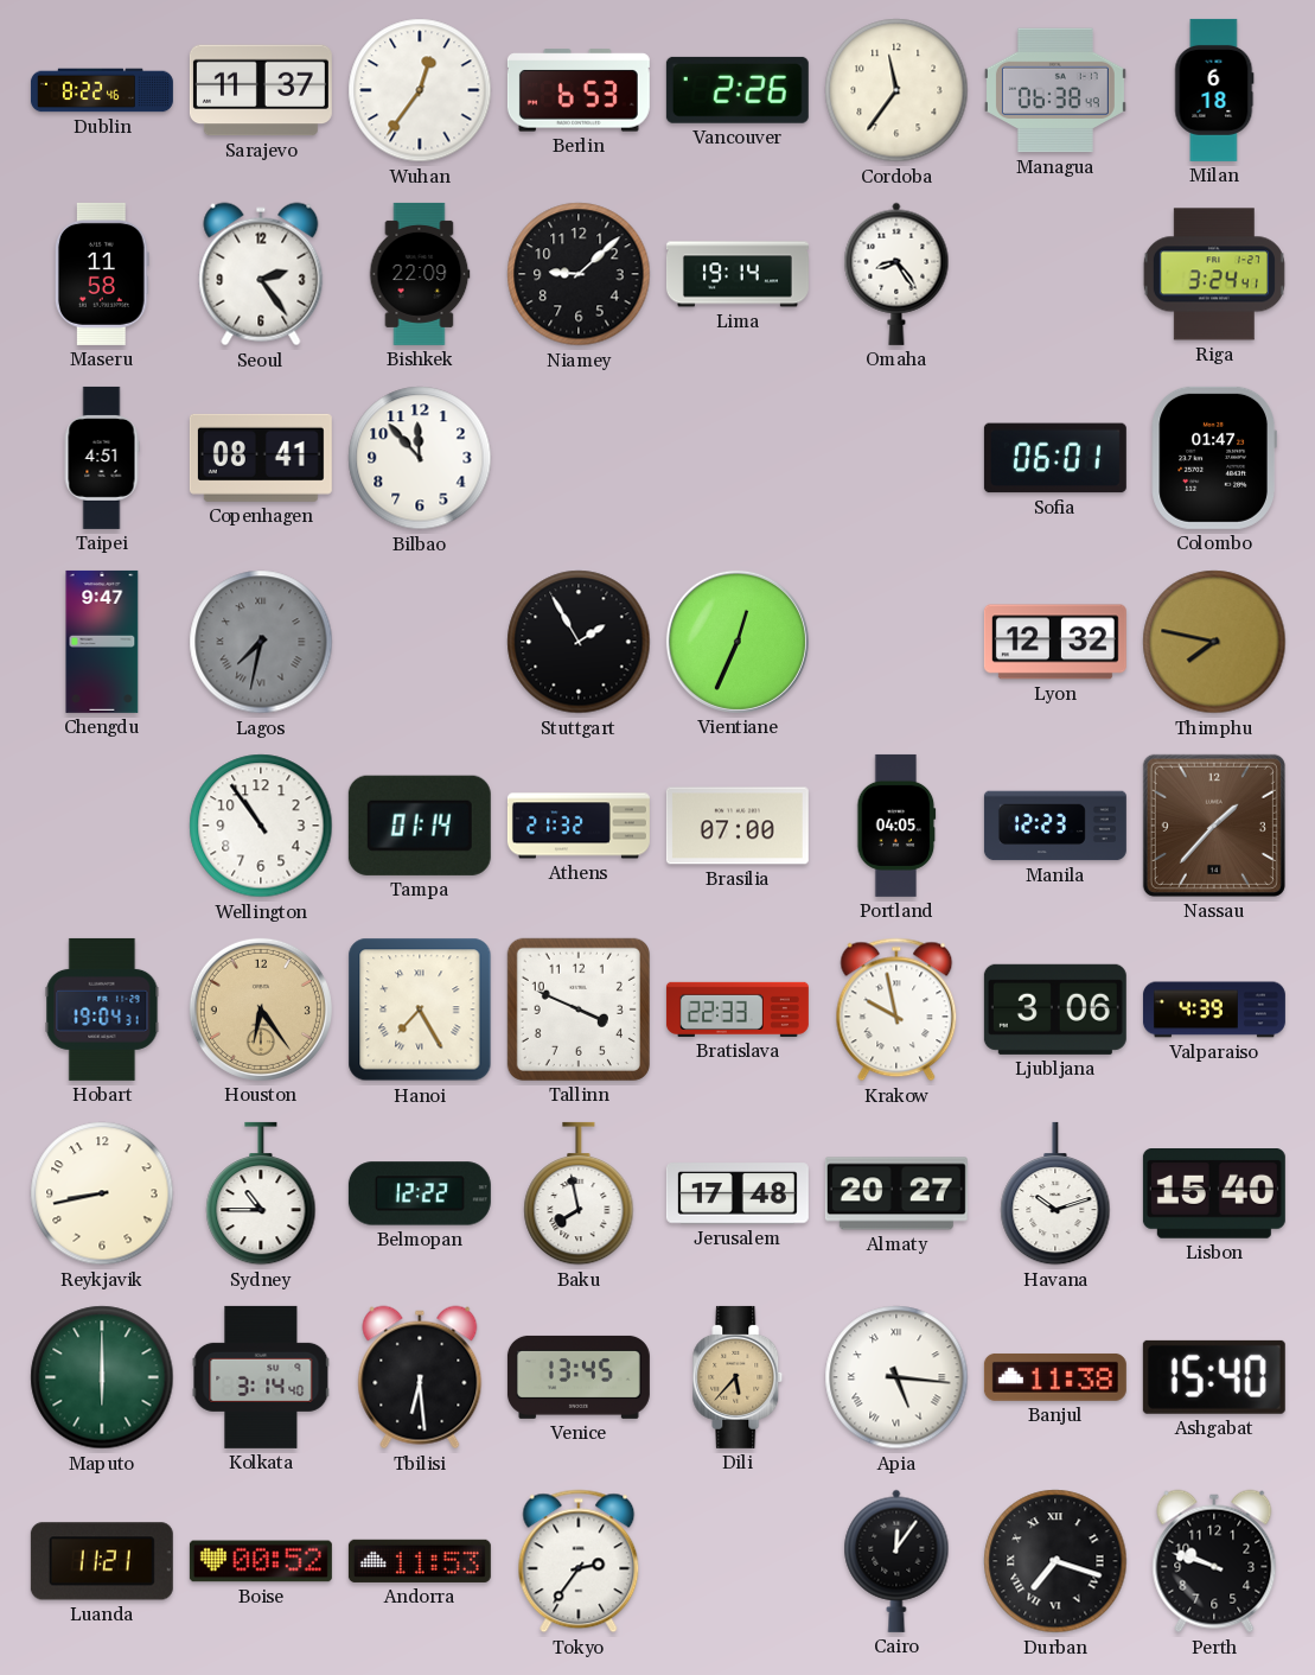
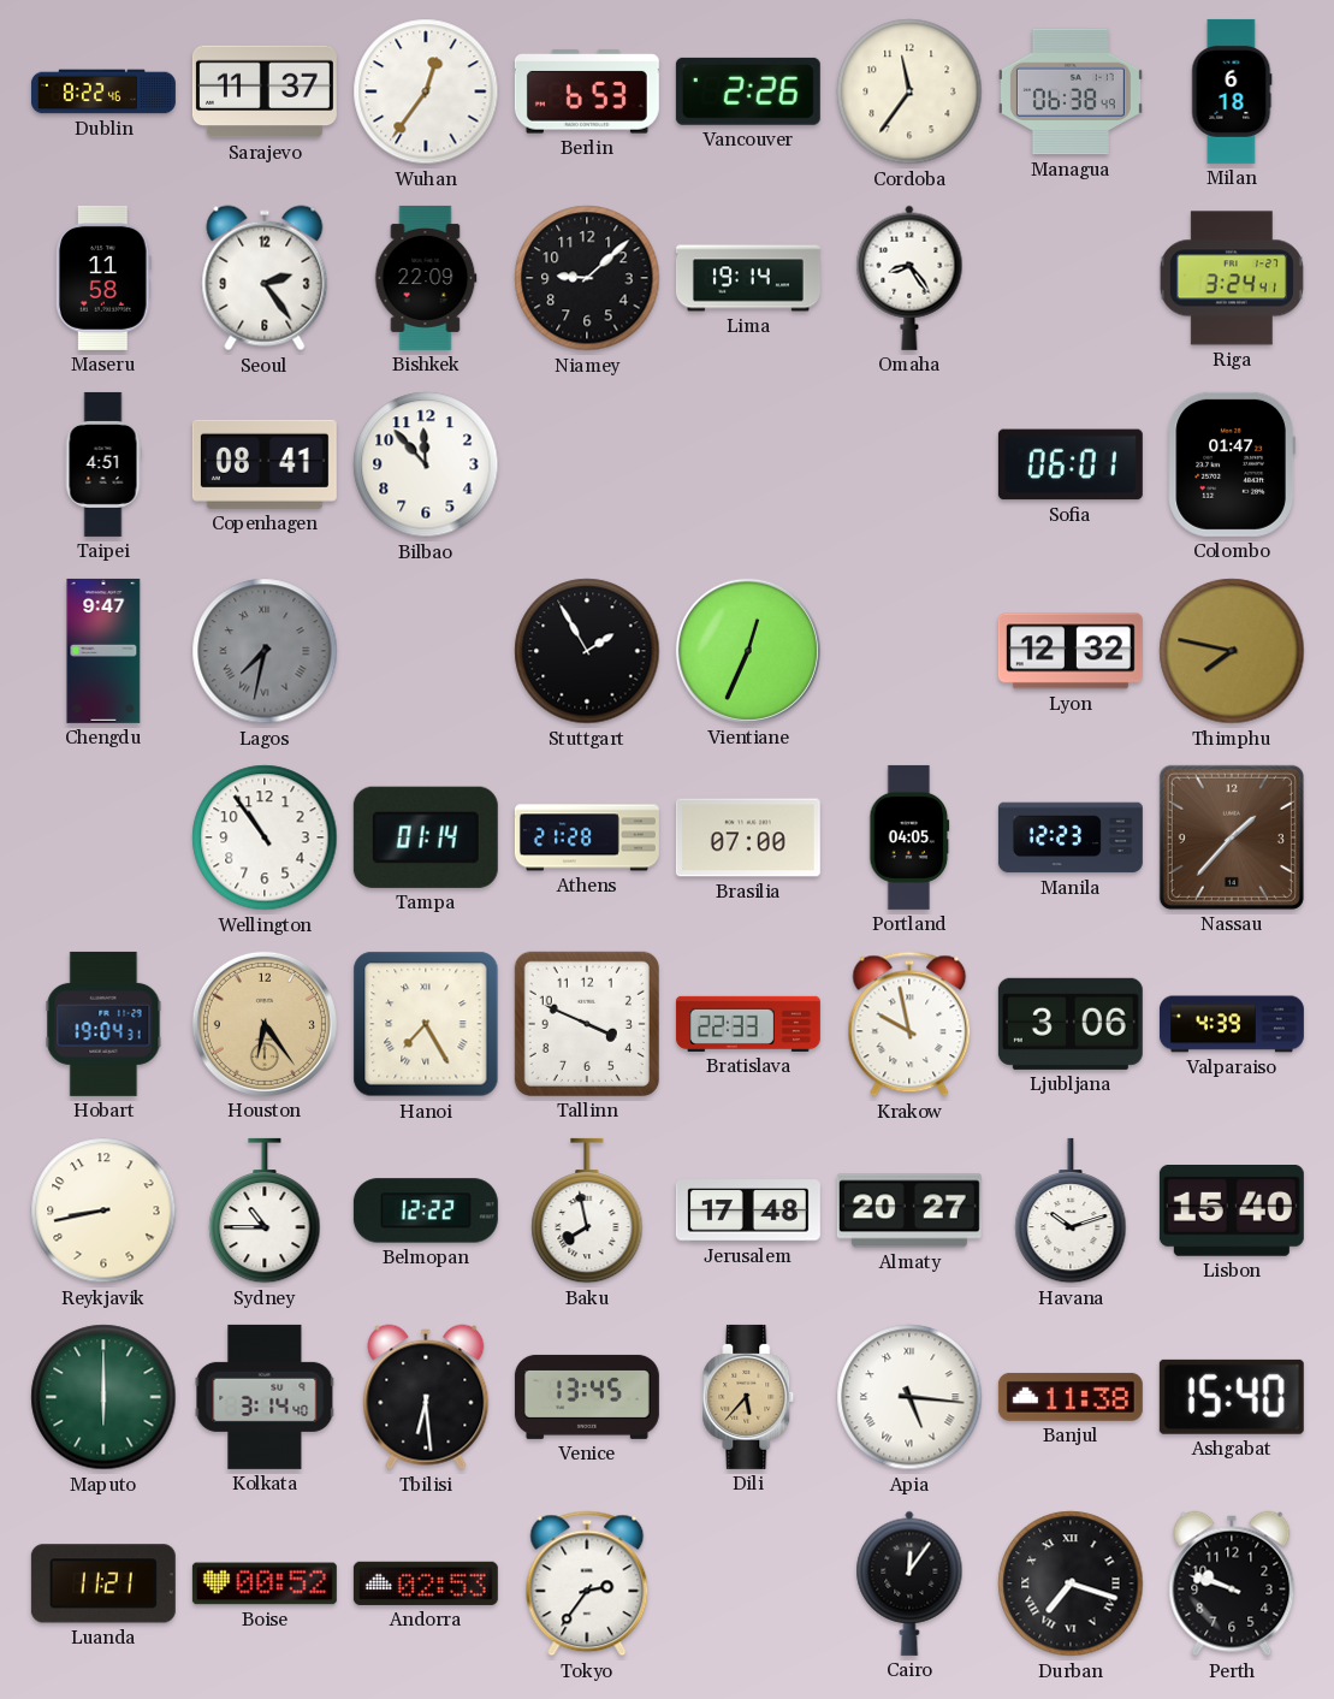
Athens: 21:32 -> 21:28 (587, 837)
Andorra: 11:53 -> 02:53 (426, 1583)
